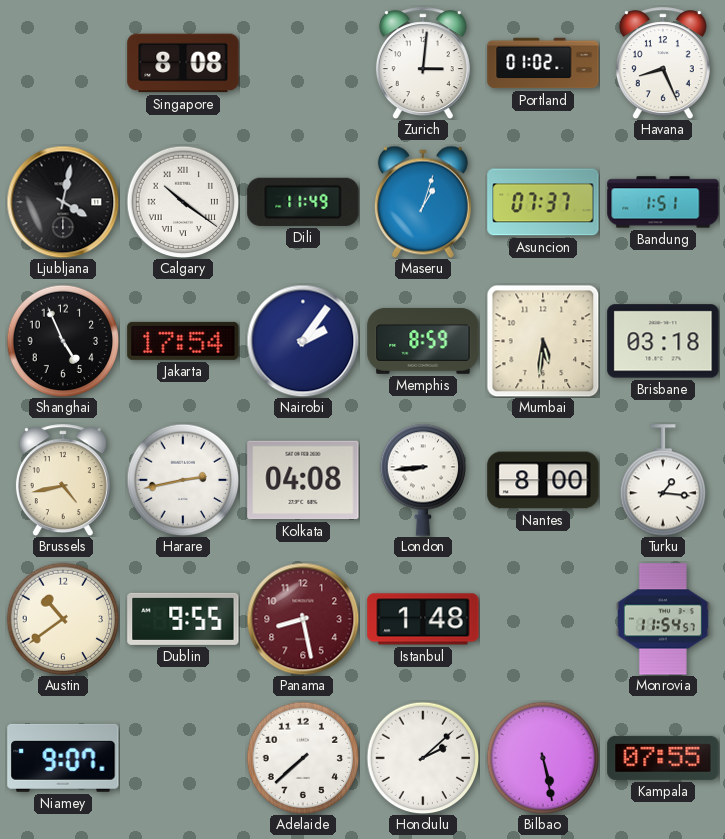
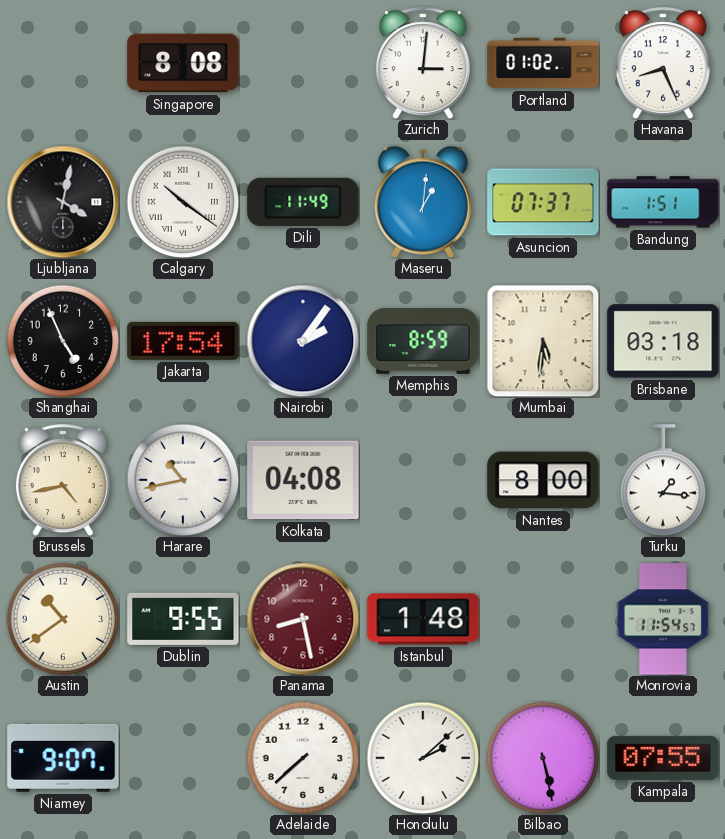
Maseru: 1:03 -> 1:01 (423, 202)
Harare: 2:43 -> 10:43 (183, 480)
London: 8:44 -> none (422, 480)
